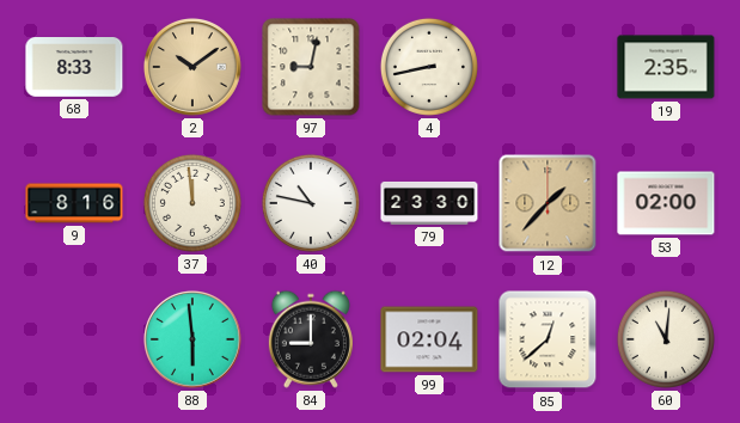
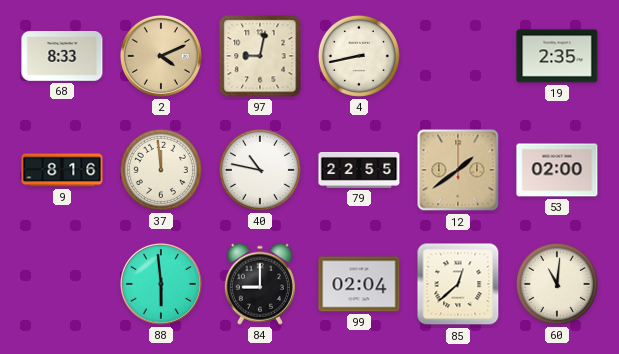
2: 10:09 -> 4:11 (161, 56)
79: 23:30 -> 22:55 (359, 170)
12: 1:37 -> 1:39 (458, 170)
